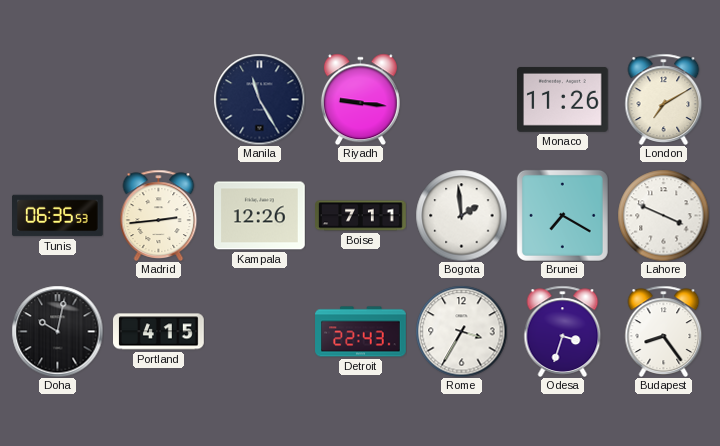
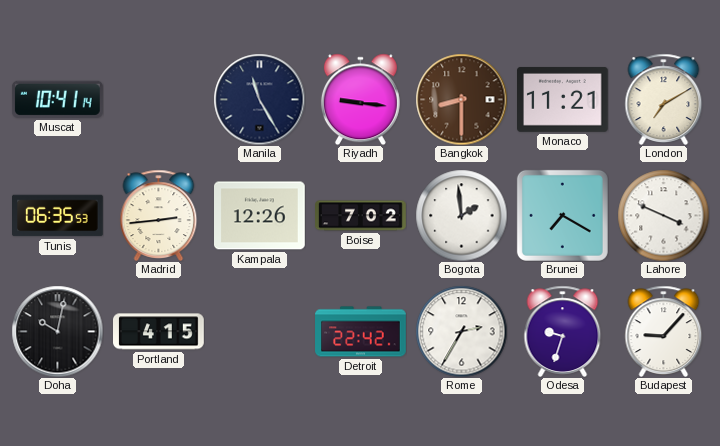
Muscat: none -> 10:41 (57, 99)
Bangkok: none -> 8:30 (461, 99)
Monaco: 11:26 -> 11:21 (563, 99)
Boise: 7:11 -> 7:02 (361, 216)
Detroit: 22:43 -> 22:42 (361, 332)
Rome: 3:35 -> 2:35 (461, 331)
Odesa: 3:33 -> 9:33 (563, 331)
Budapest: 8:24 -> 9:07 (664, 331)
